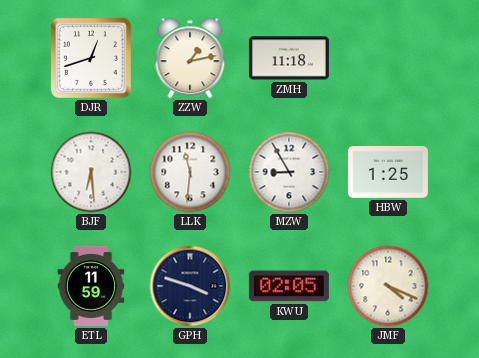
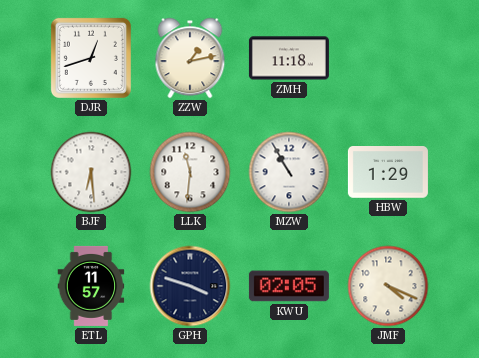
MZW: 8:55 -> 10:55 (289, 172)
HBW: 1:25 -> 1:29 (388, 173)
ETL: 11:59 -> 11:57 (91, 286)
